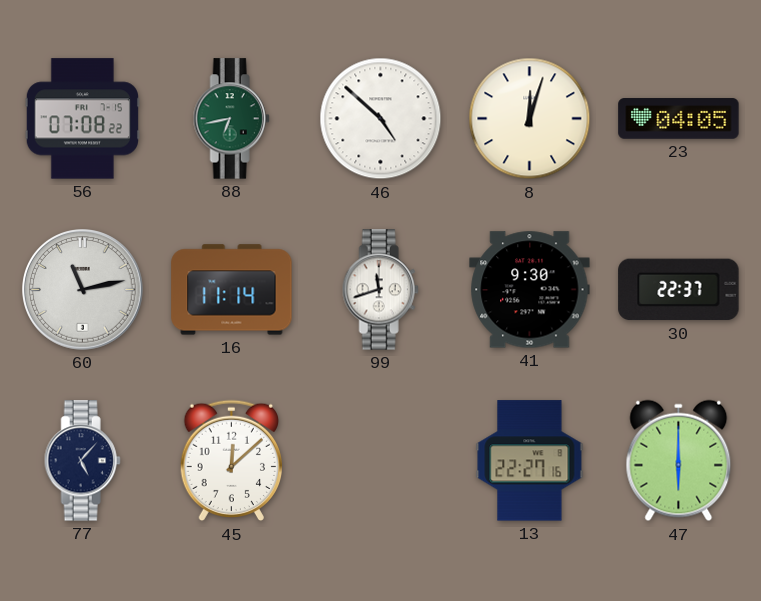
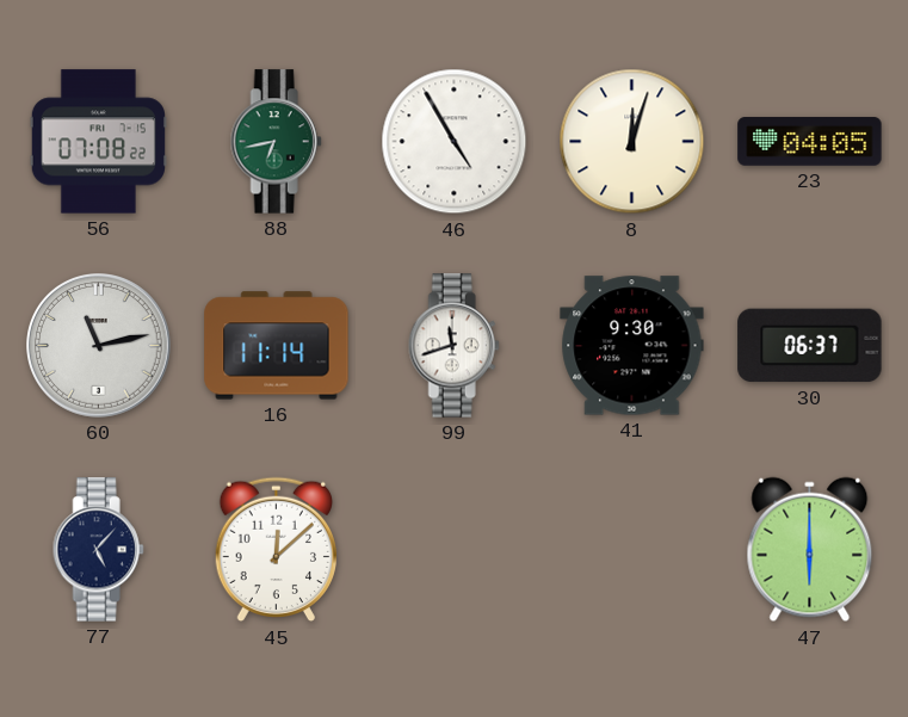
46: 4:52 -> 4:55 (455, 142)
30: 22:37 -> 06:37 (810, 346)
13: 22:27 -> none (530, 461)
